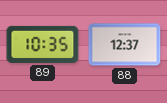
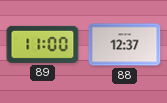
89: 10:35 -> 11:00 (43, 44)
